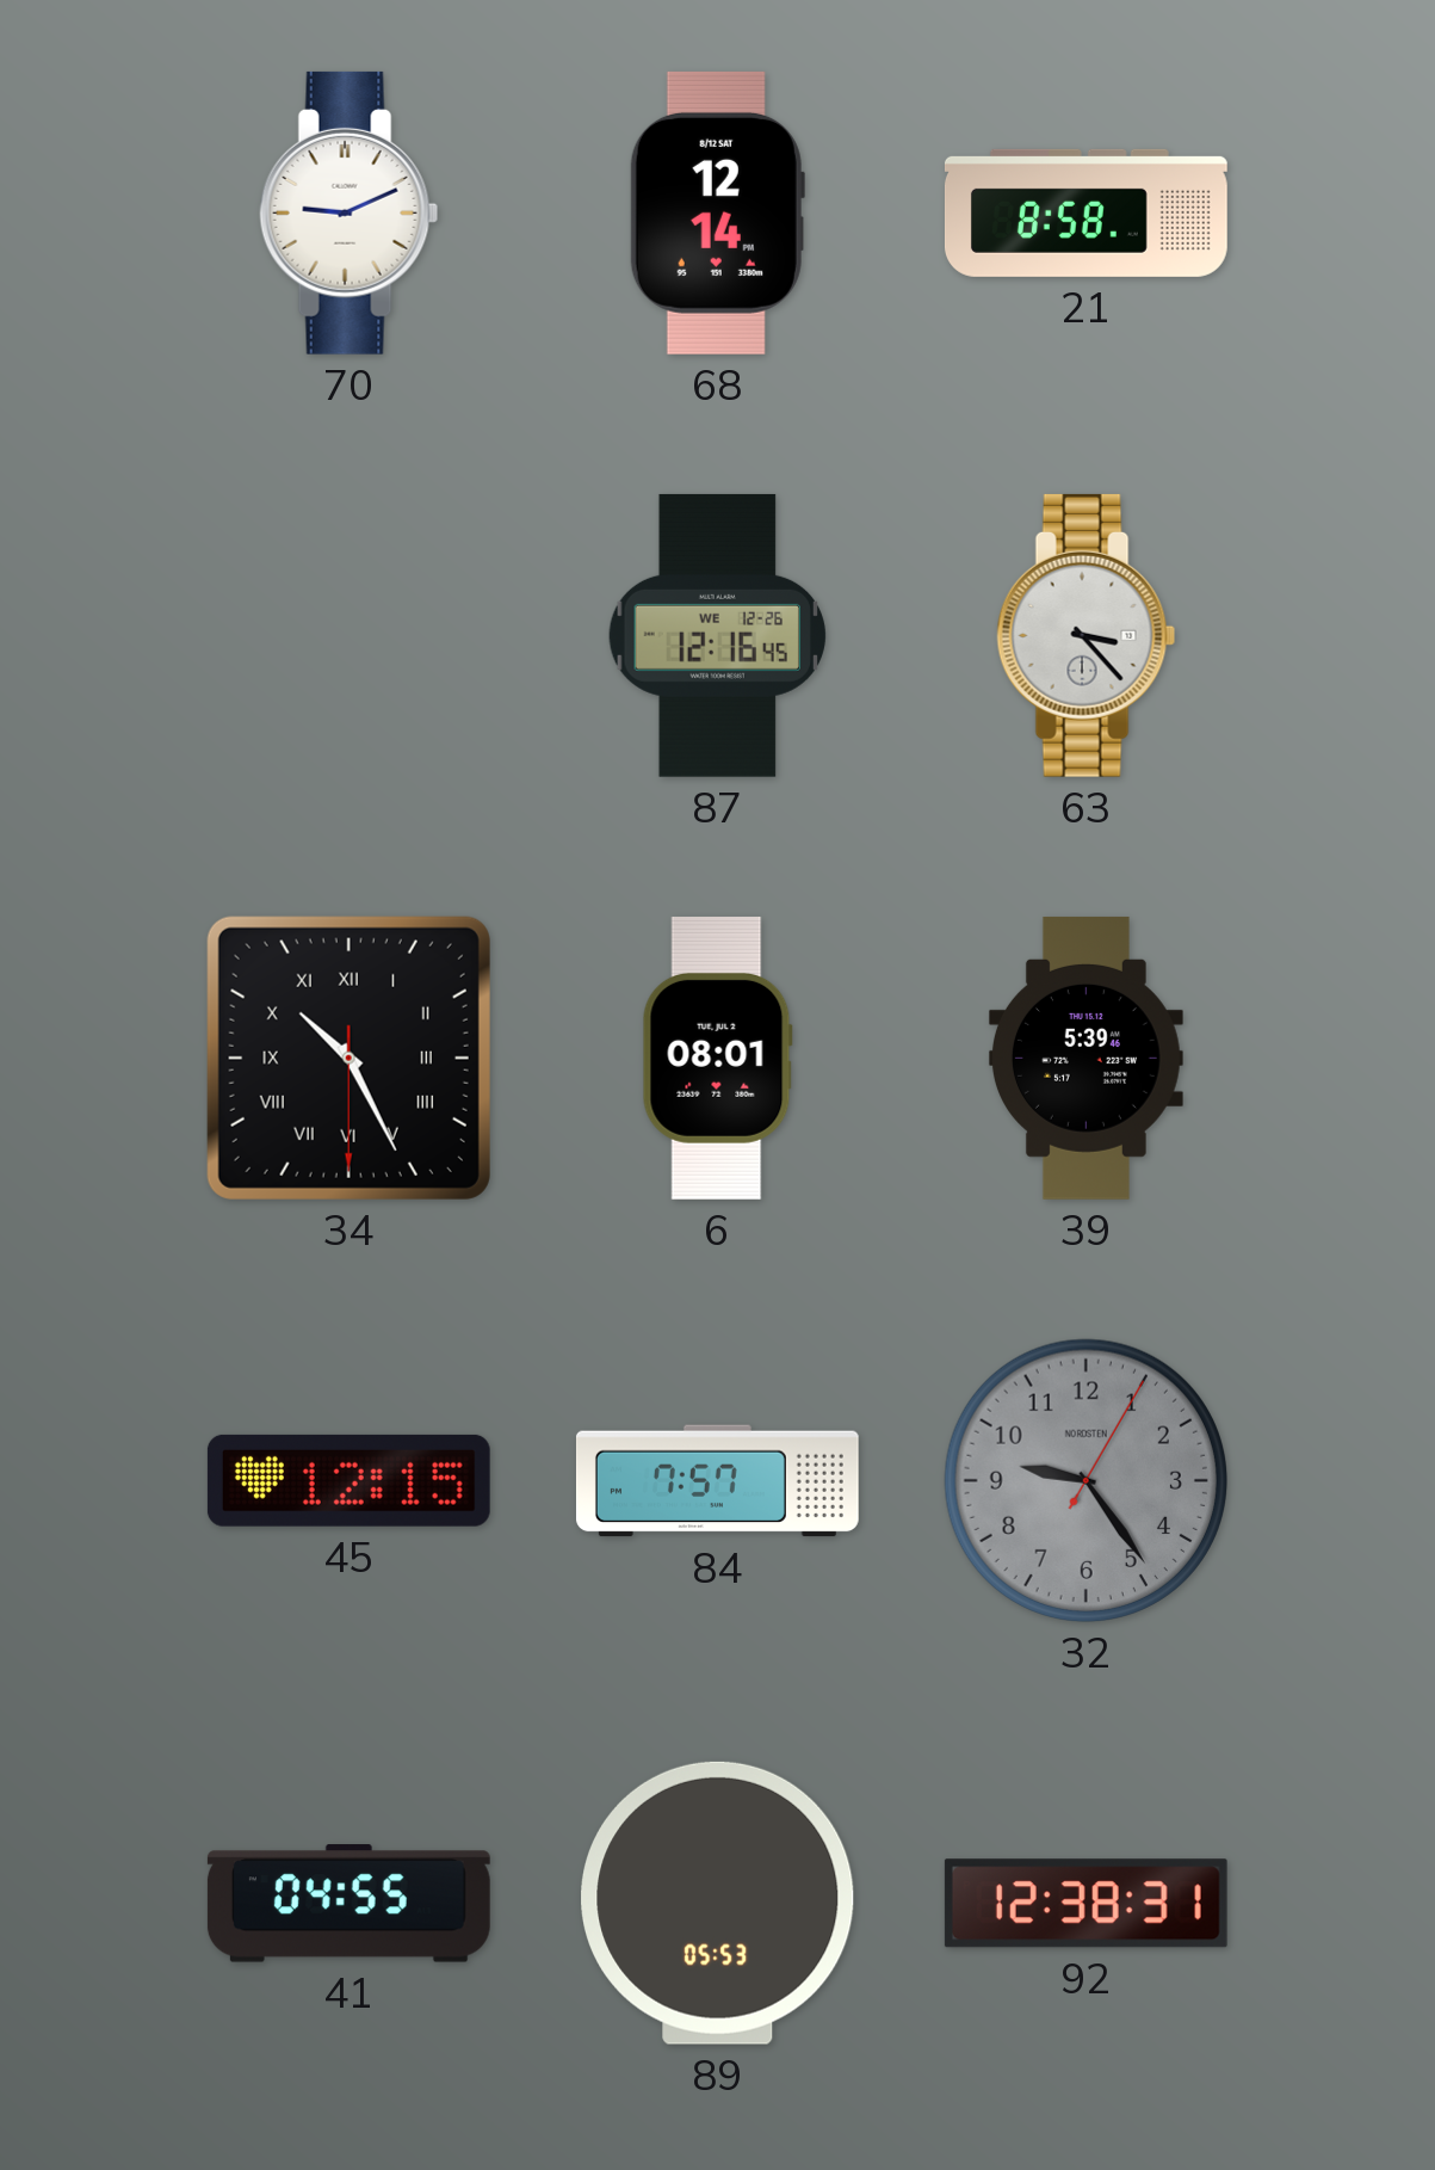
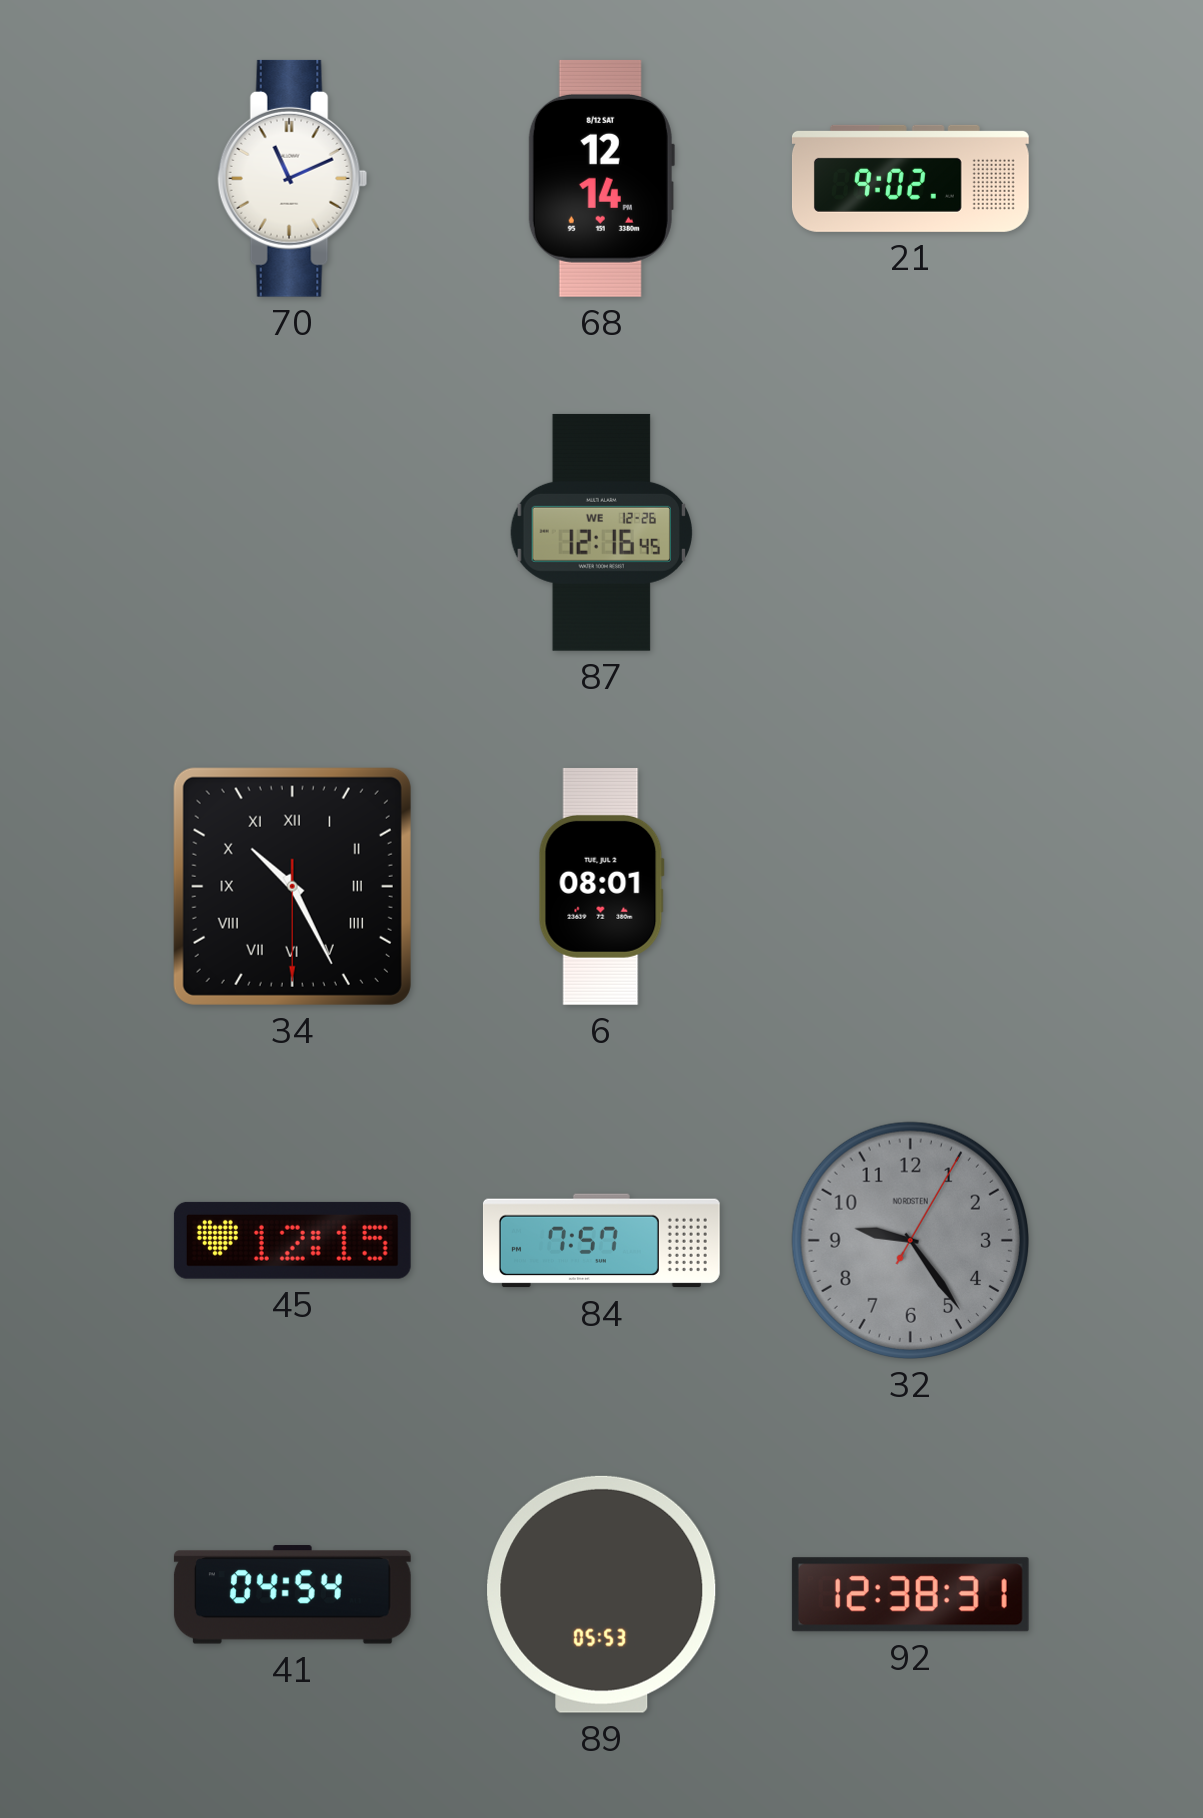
70: 9:11 -> 11:11 (293, 178)
21: 8:58 -> 9:02 (910, 178)
63: 3:23 -> none (1087, 635)
39: 5:39 -> none (1085, 1058)
41: 04:55 -> 04:54 (292, 1595)
